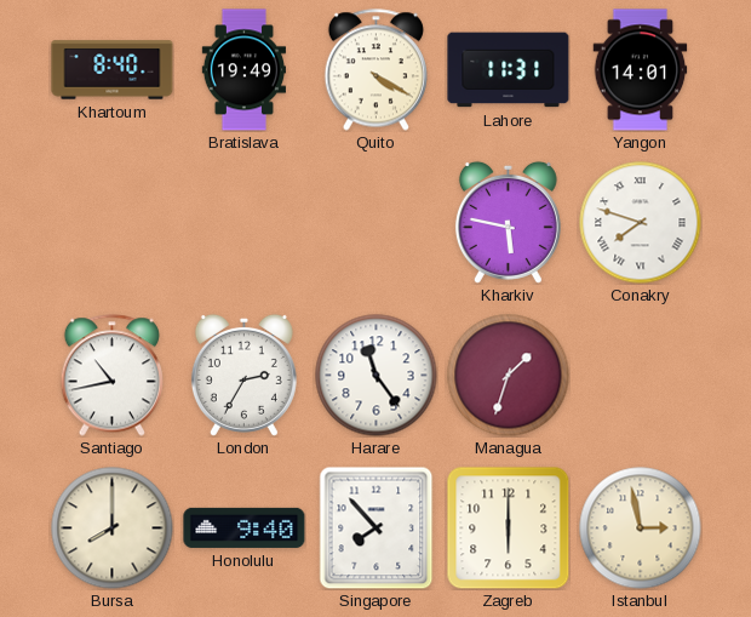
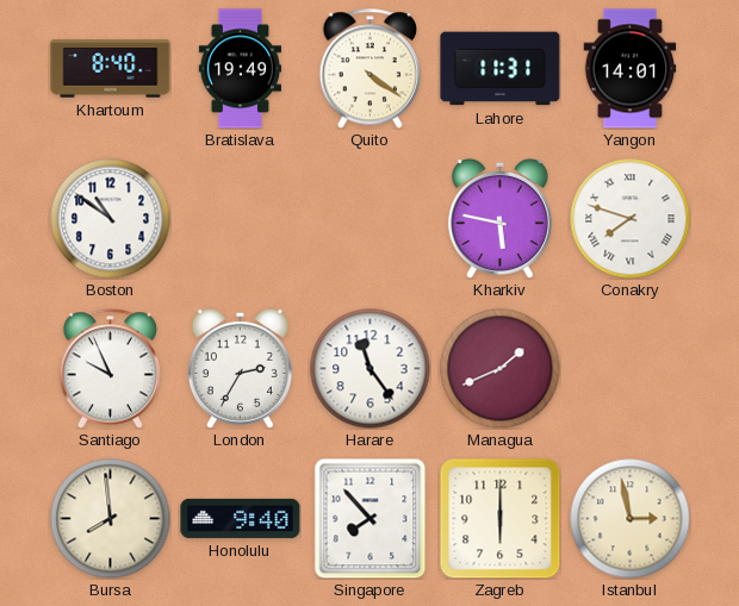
Quito: 4:20 -> 4:21 (369, 69)
Boston: none -> 10:51 (111, 219)
Santiago: 10:43 -> 9:56 (110, 369)
Managua: 1:33 -> 1:41 (501, 369)
Bursa: 8:00 -> 7:59 (111, 519)
